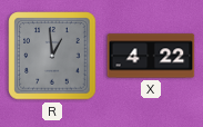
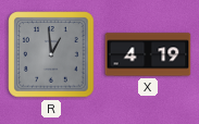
X: 4:22 -> 4:19 (148, 54)
